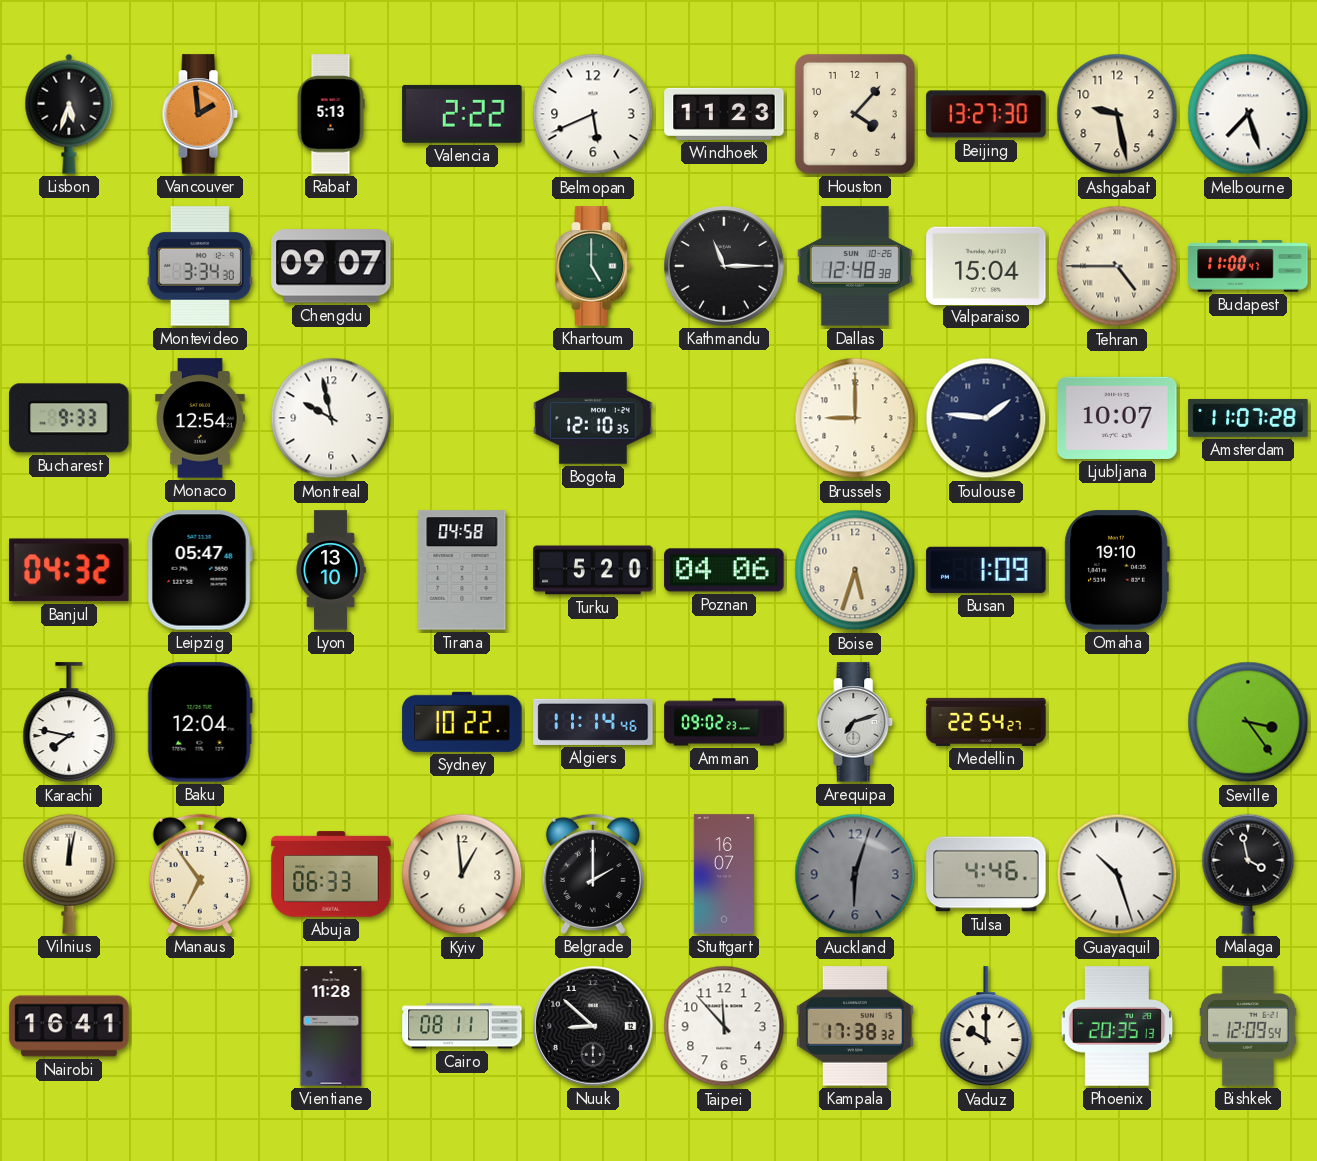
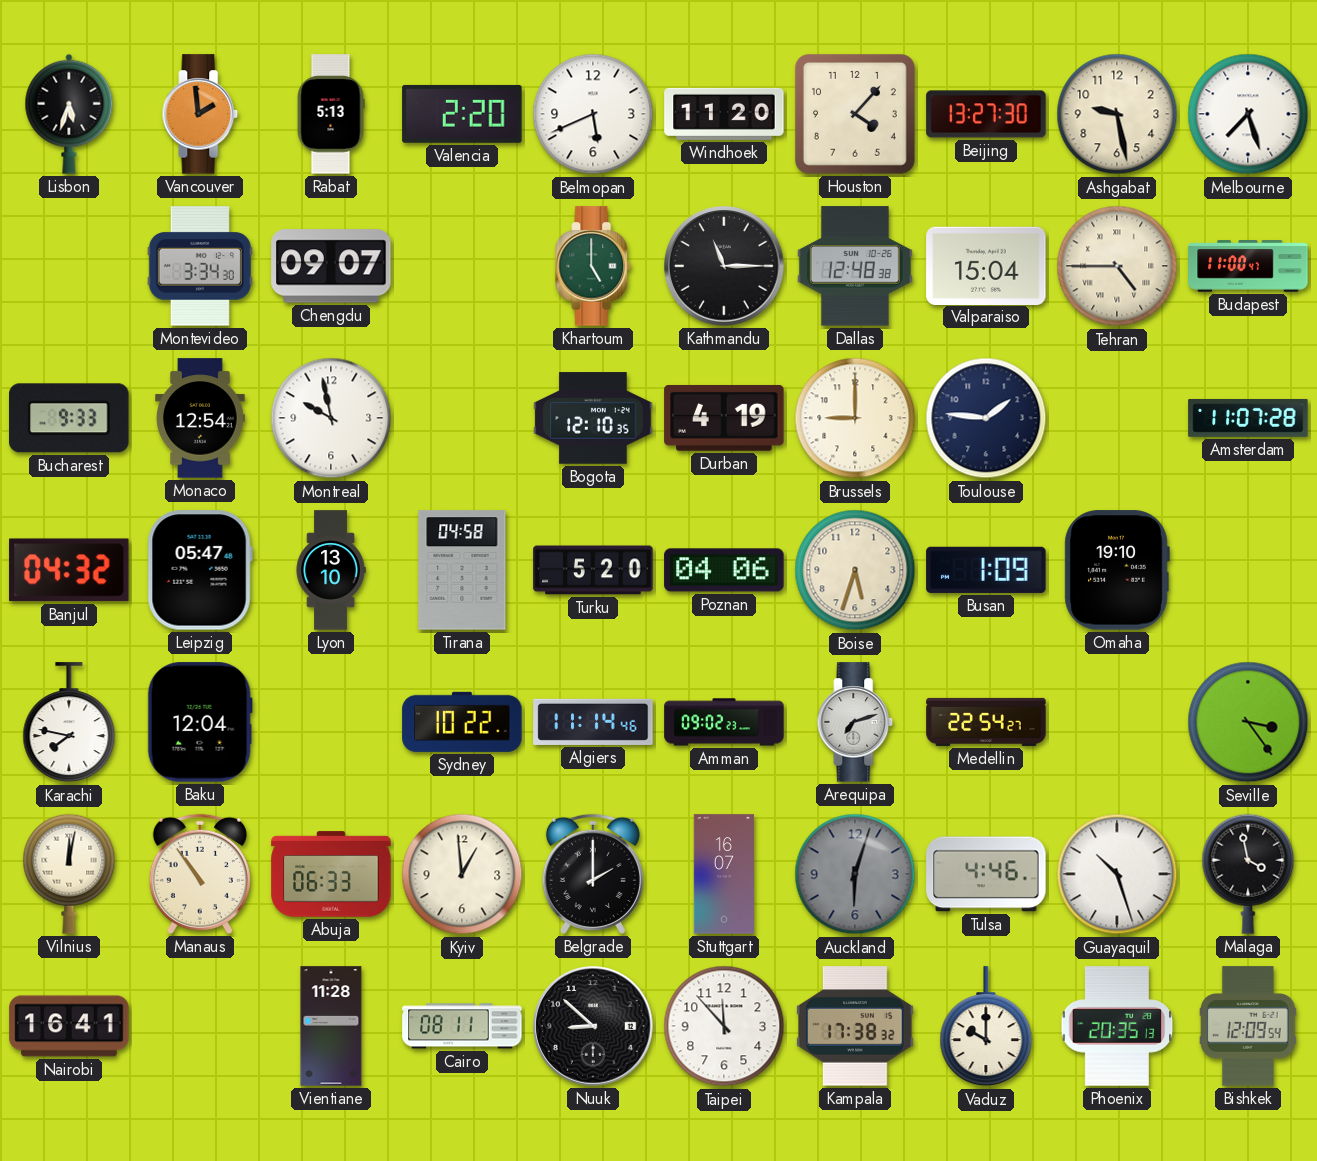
Valencia: 2:22 -> 2:20 (462, 114)
Windhoek: 11:23 -> 11:20 (724, 114)
Durban: none -> 4:19 (724, 418)
Ljubljana: 10:07 -> none (1117, 418)
Manaus: 6:54 -> 10:54 (200, 874)
